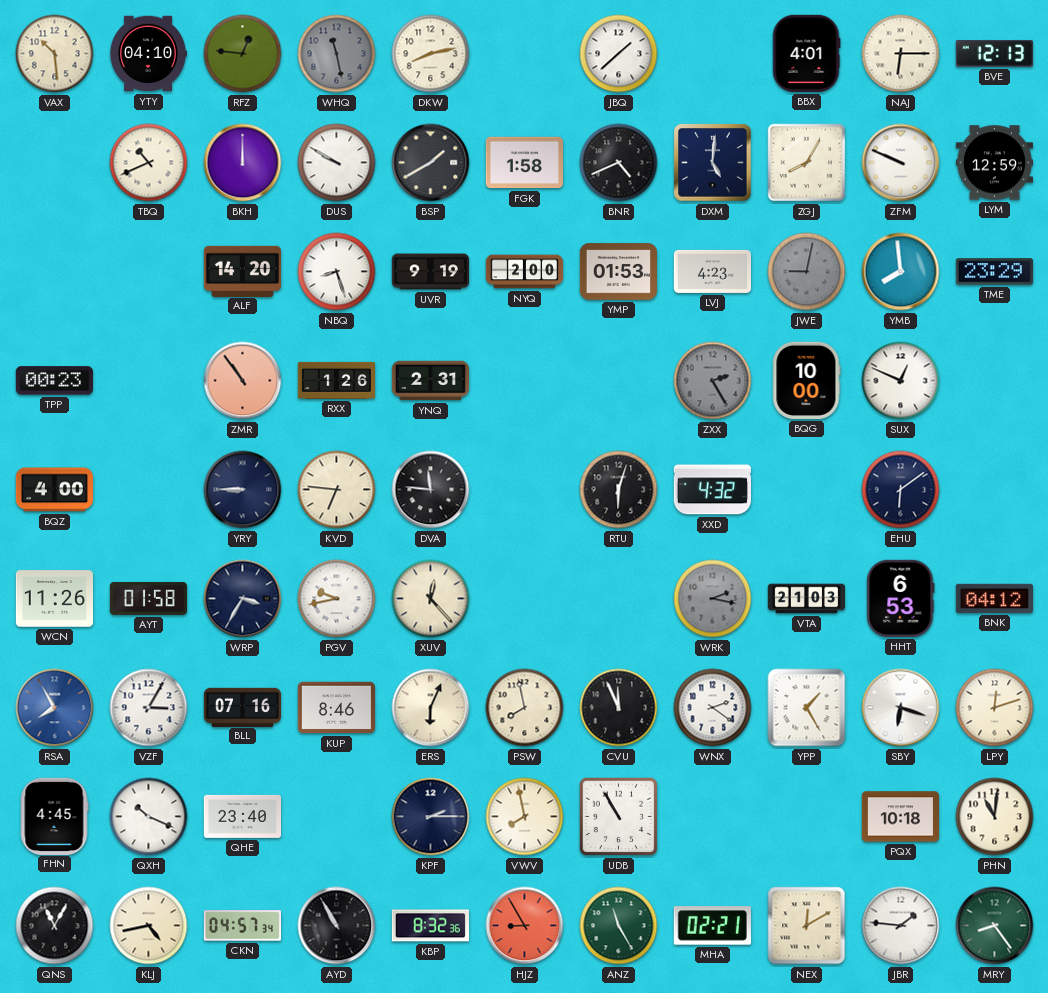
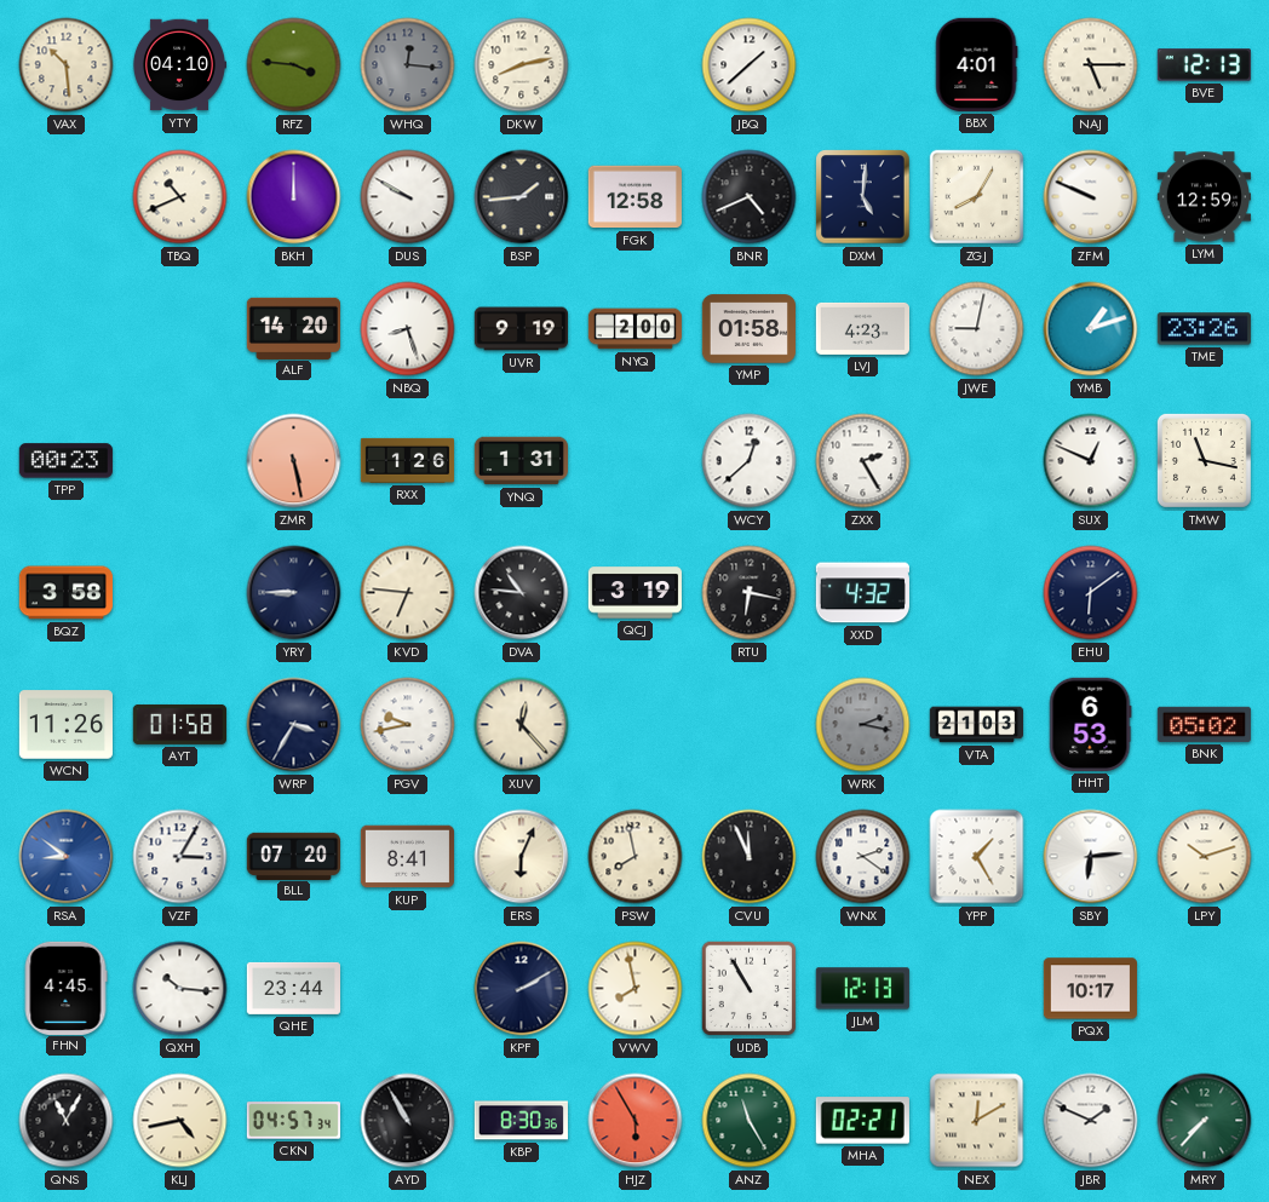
RFZ: 12:46 -> 3:46 (294, 65)
WHQ: 11:28 -> 12:16 (408, 65)
NAJ: 6:15 -> 5:15 (1091, 65)
BSP: 1:40 -> 1:44 (522, 197)
FGK: 1:58 -> 12:58 (634, 197)
YMP: 01:53 -> 01:58 (748, 329)
JWE dial: grey -> white (977, 329)
YMB: 7:59 -> 1:12 (1091, 329)
TME: 23:29 -> 23:26 (1204, 329)
ZMR: 10:54 -> 5:28 (294, 461)
YNQ: 2:31 -> 1:31 (521, 461)
WCY: none -> 12:38 (750, 461)
ZXX dial: grey -> white (863, 461)
BQG: 10:00 -> none (806, 380)
TMW: none -> 11:17 (1204, 460)
BQZ: 4:00 -> 3:58 (65, 593)
DVA: 11:46 -> 10:46 (522, 593)
QCJ: none -> 3:19 (634, 593)
RTU: 6:03 -> 6:17 (750, 593)
BNK: 04:12 -> 05:02 (1204, 724)
RSA: 7:55 -> 8:51 (67, 857)
BLL: 07:16 -> 07:20 (293, 856)
KUP: 8:46 -> 8:41 (407, 857)
SBY: 6:18 -> 6:14 (1091, 857)
LPY: 12:12 -> 10:12 (1205, 857)
QXH: 10:19 -> 10:16 (180, 989)
QHE: 23:40 -> 23:44 (293, 988)
KPF: 2:15 -> 2:10 (522, 989)
JLM: none -> 12:13 (862, 989)
PQX: 10:18 -> 10:17 (1090, 989)
PHN: 11:01 -> none (995, 817)
KBP: 8:32 -> 8:30 (521, 1121)
HJZ: 8:55 -> 5:55 (636, 1121)
JBR: 1:46 -> 1:49 (1091, 1121)
MRY: 8:24 -> 7:37 (1205, 1121)
